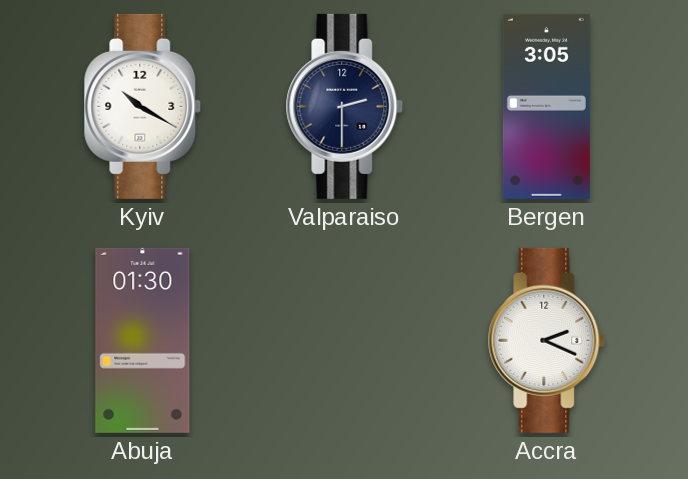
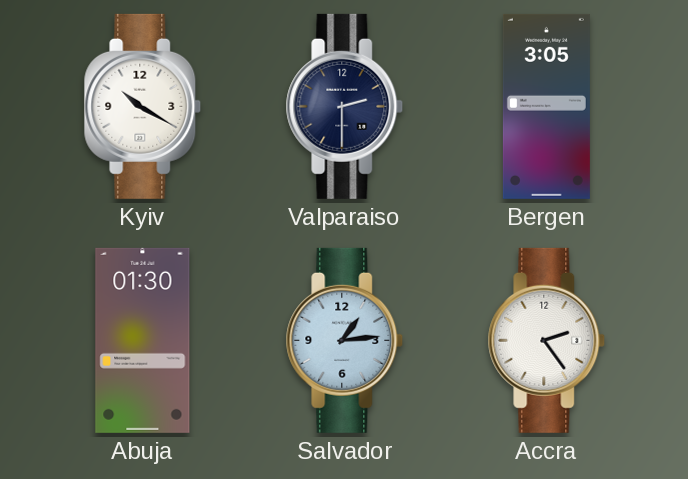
Salvador: none -> 1:14 (345, 340)
Accra: 2:19 -> 2:24 (547, 340)
